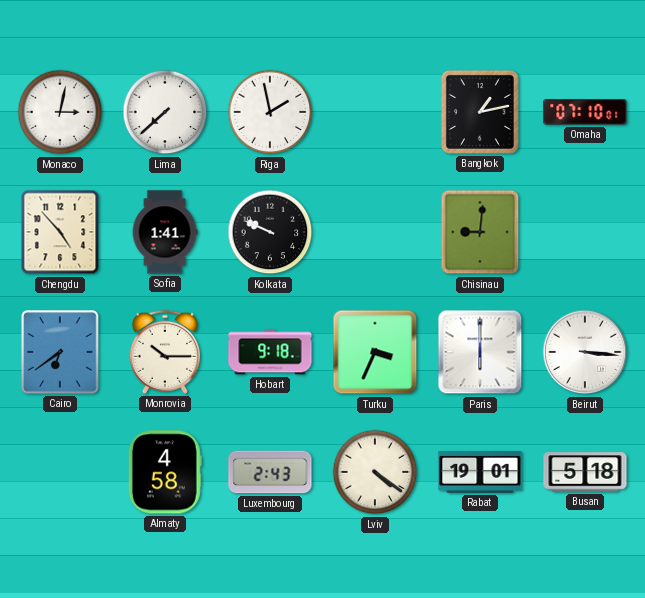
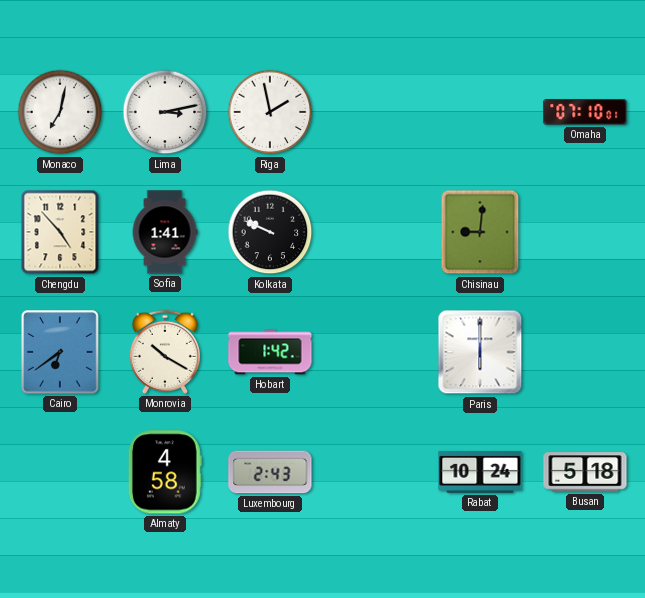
Monaco: 3:02 -> 7:02 (60, 112)
Lima: 7:38 -> 3:13 (165, 112)
Bangkok: 1:13 -> none (480, 112)
Monrovia: 10:15 -> 10:20 (165, 352)
Hobart: 9:18 -> 1:42 (270, 352)
Turku: 3:34 -> none (375, 352)
Beirut: 3:16 -> none (585, 352)
Lviv: 4:21 -> none (375, 472)
Rabat: 19:01 -> 10:24 (480, 472)
